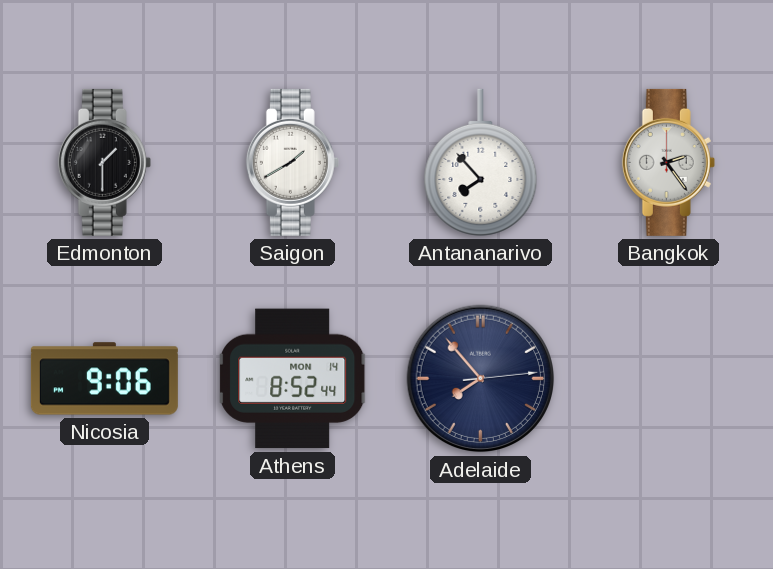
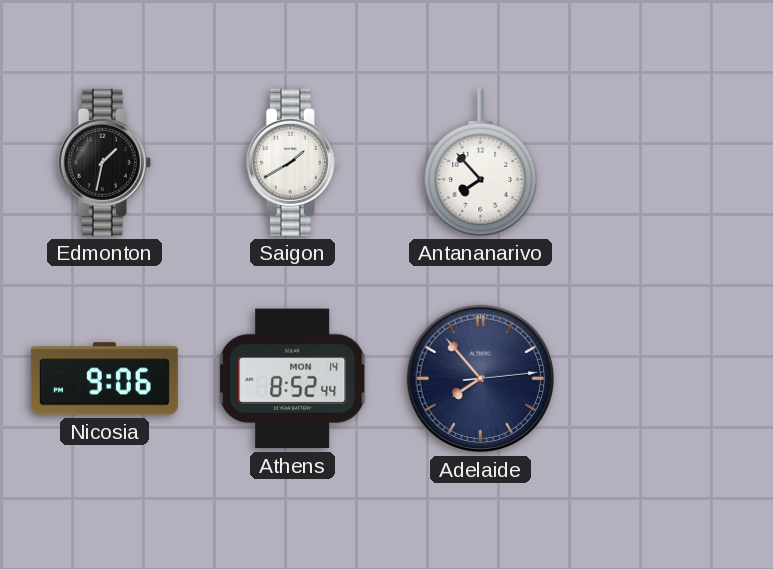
Edmonton: 1:30 -> 1:32 (104, 162)
Bangkok: 2:24 -> none (668, 162)
